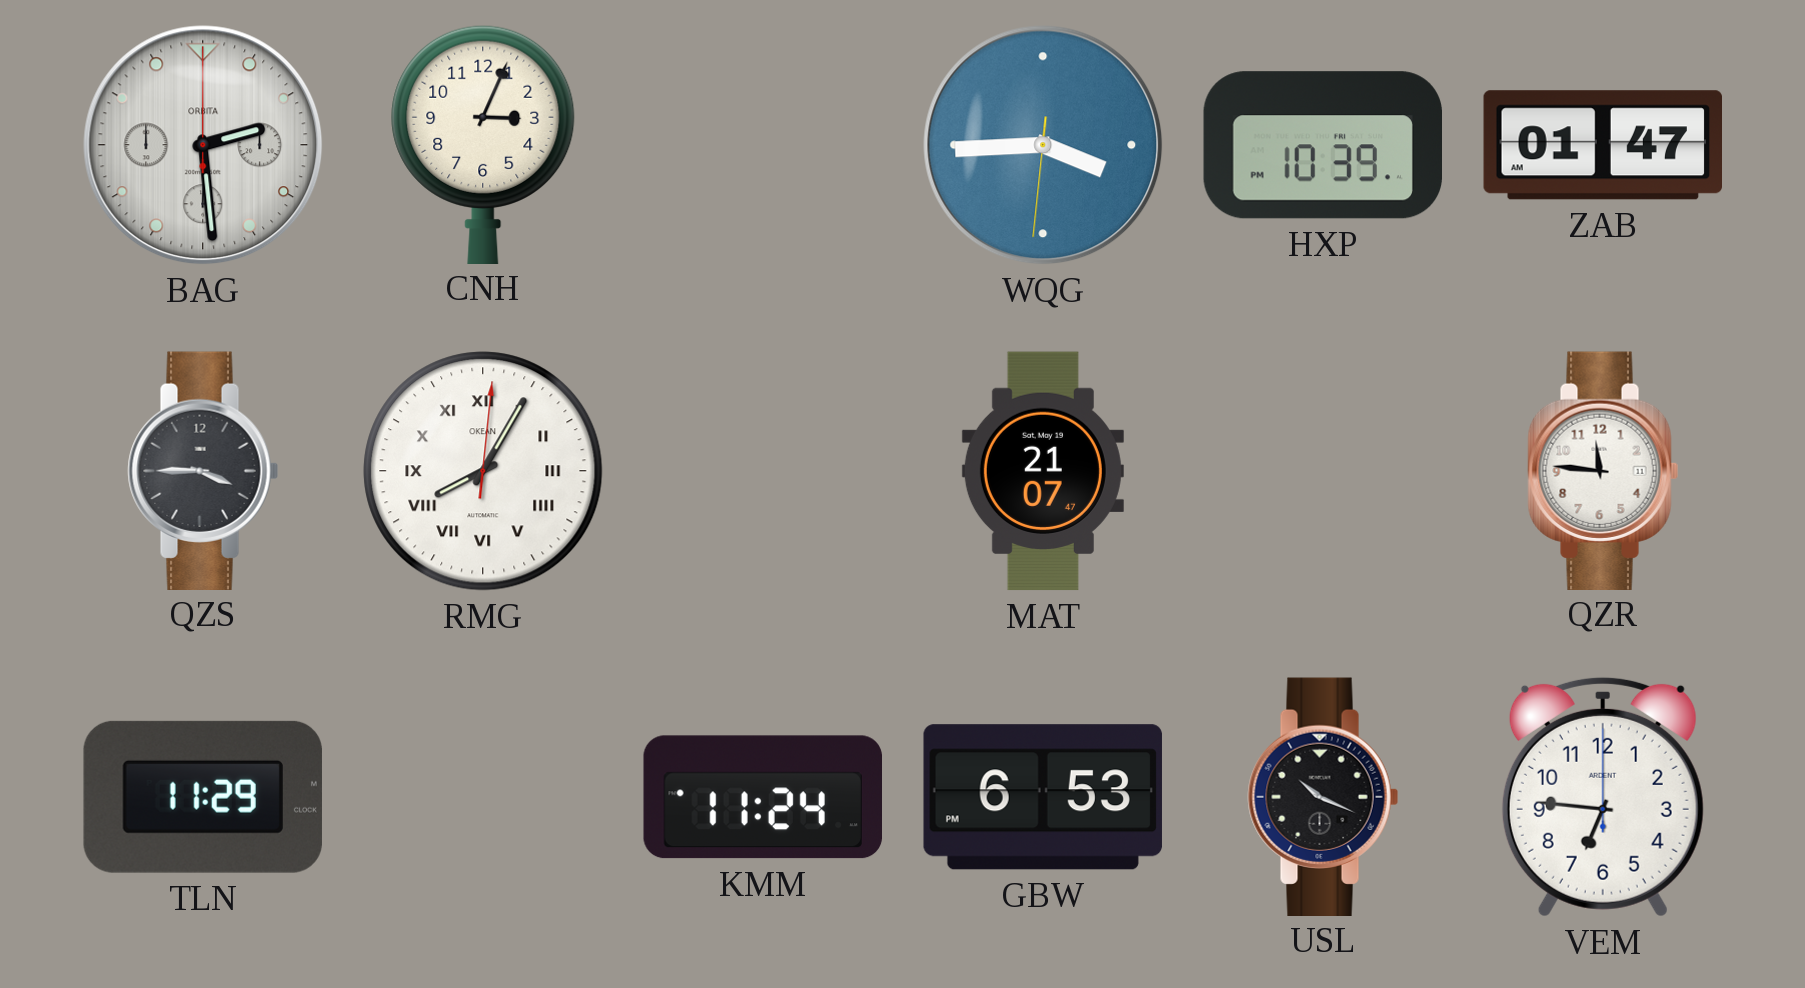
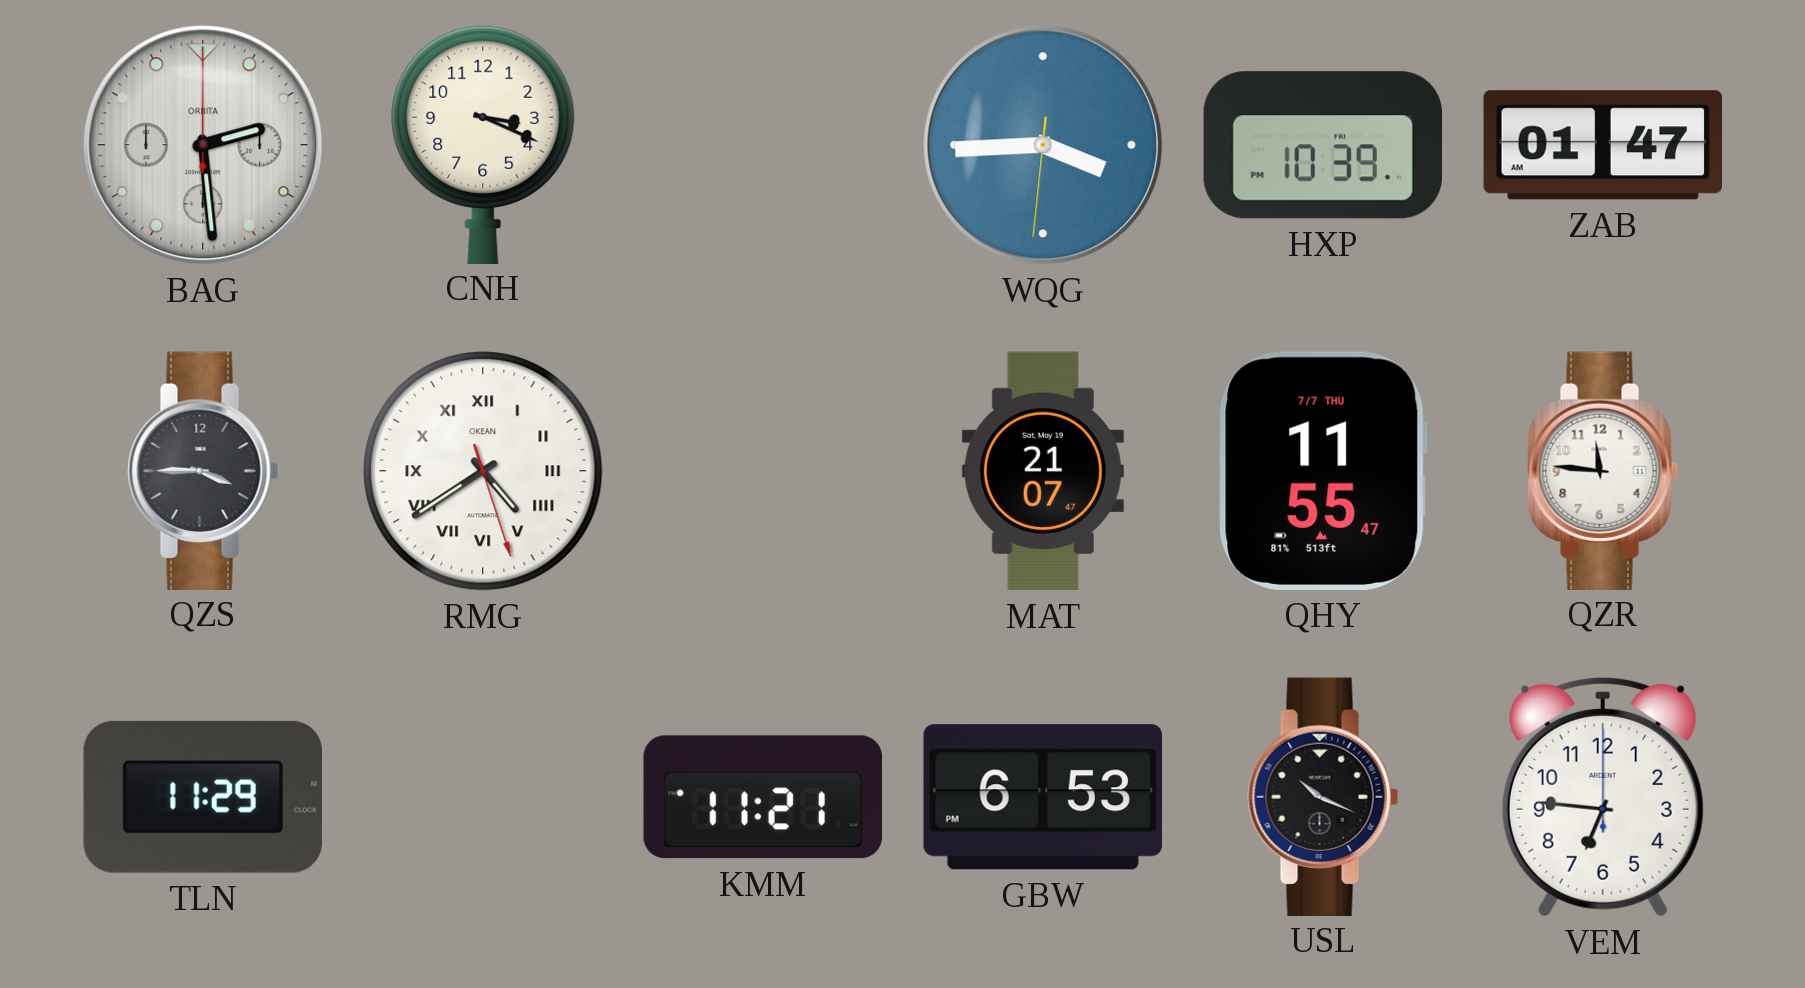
CNH: 3:04 -> 3:19 (483, 144)
RMG: 8:05 -> 4:39 (483, 471)
QHY: none -> 11:55 (1323, 471)
KMM: 11:24 -> 11:21 (762, 797)
